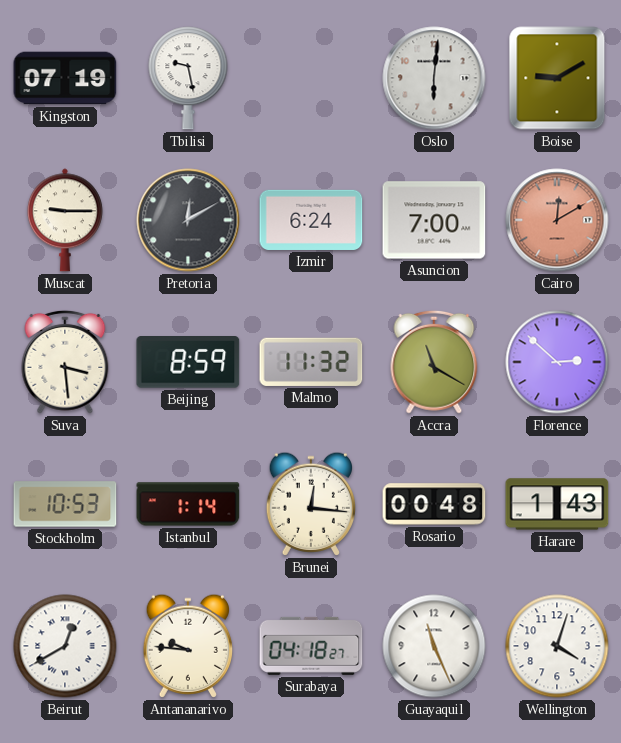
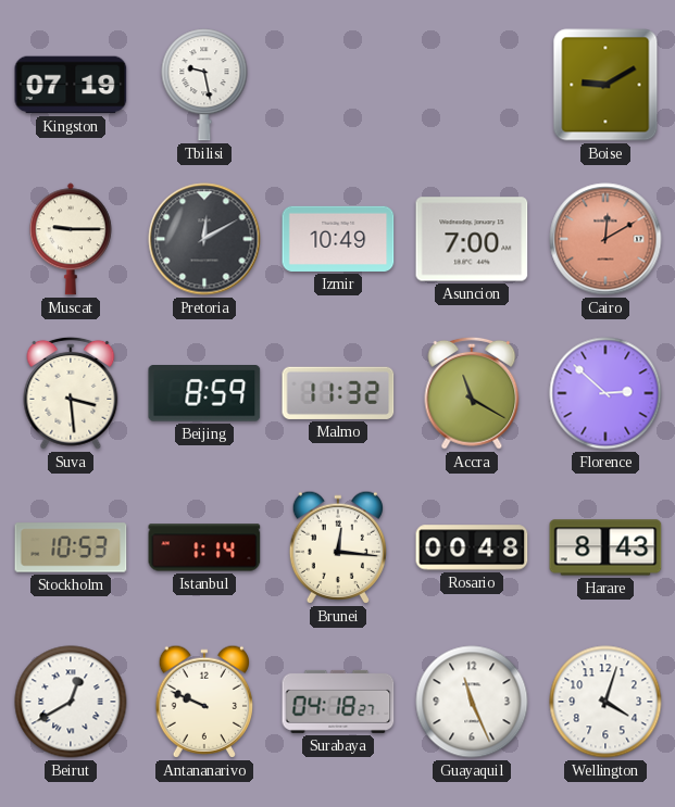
Oslo: 6:01 -> none (434, 78)
Izmir: 6:24 -> 10:49 (338, 239)
Harare: 1:43 -> 8:43 (605, 547)
Antananarivo: 9:46 -> 9:49 (203, 702)
